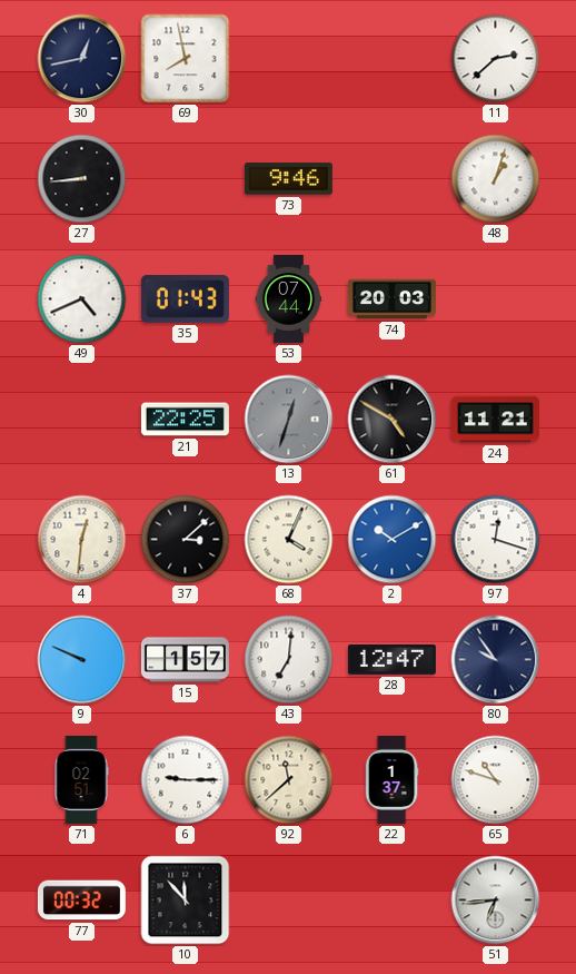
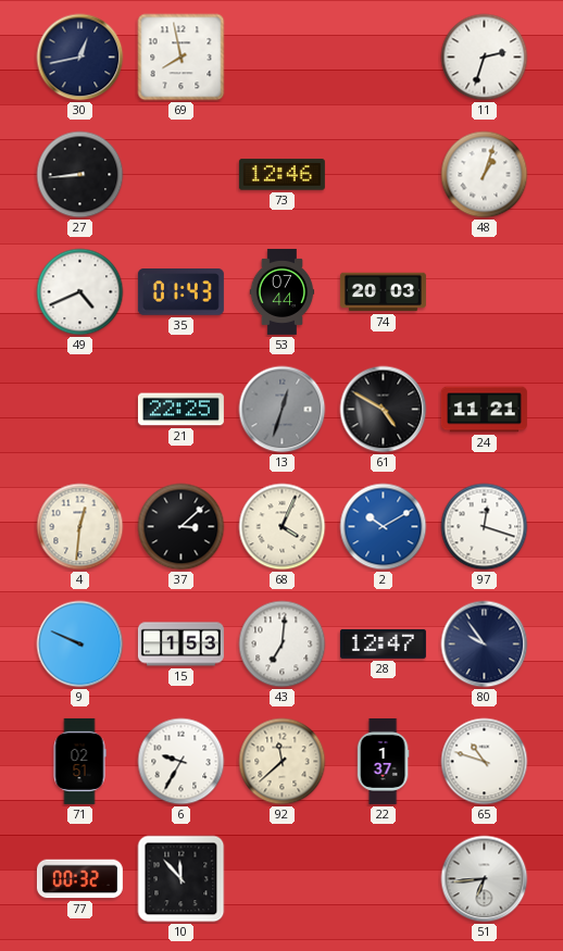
11: 2:38 -> 2:33 (485, 58)
73: 9:46 -> 12:46 (281, 175)
15: 1:57 -> 1:53 (180, 645)
6: 9:15 -> 9:35 (182, 762)
